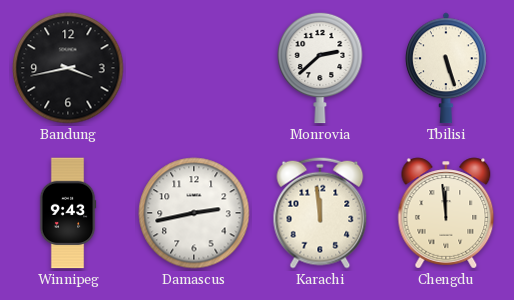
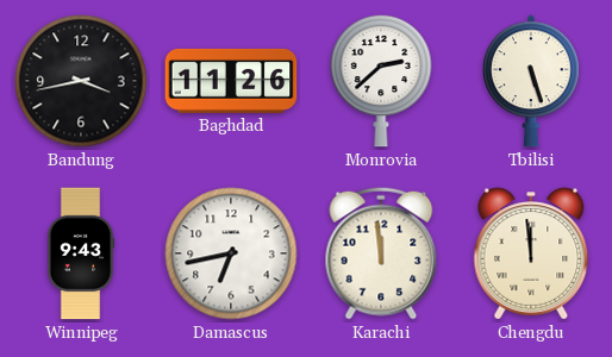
Baghdad: none -> 11:26 (231, 81)
Damascus: 2:43 -> 6:43 (231, 253)
